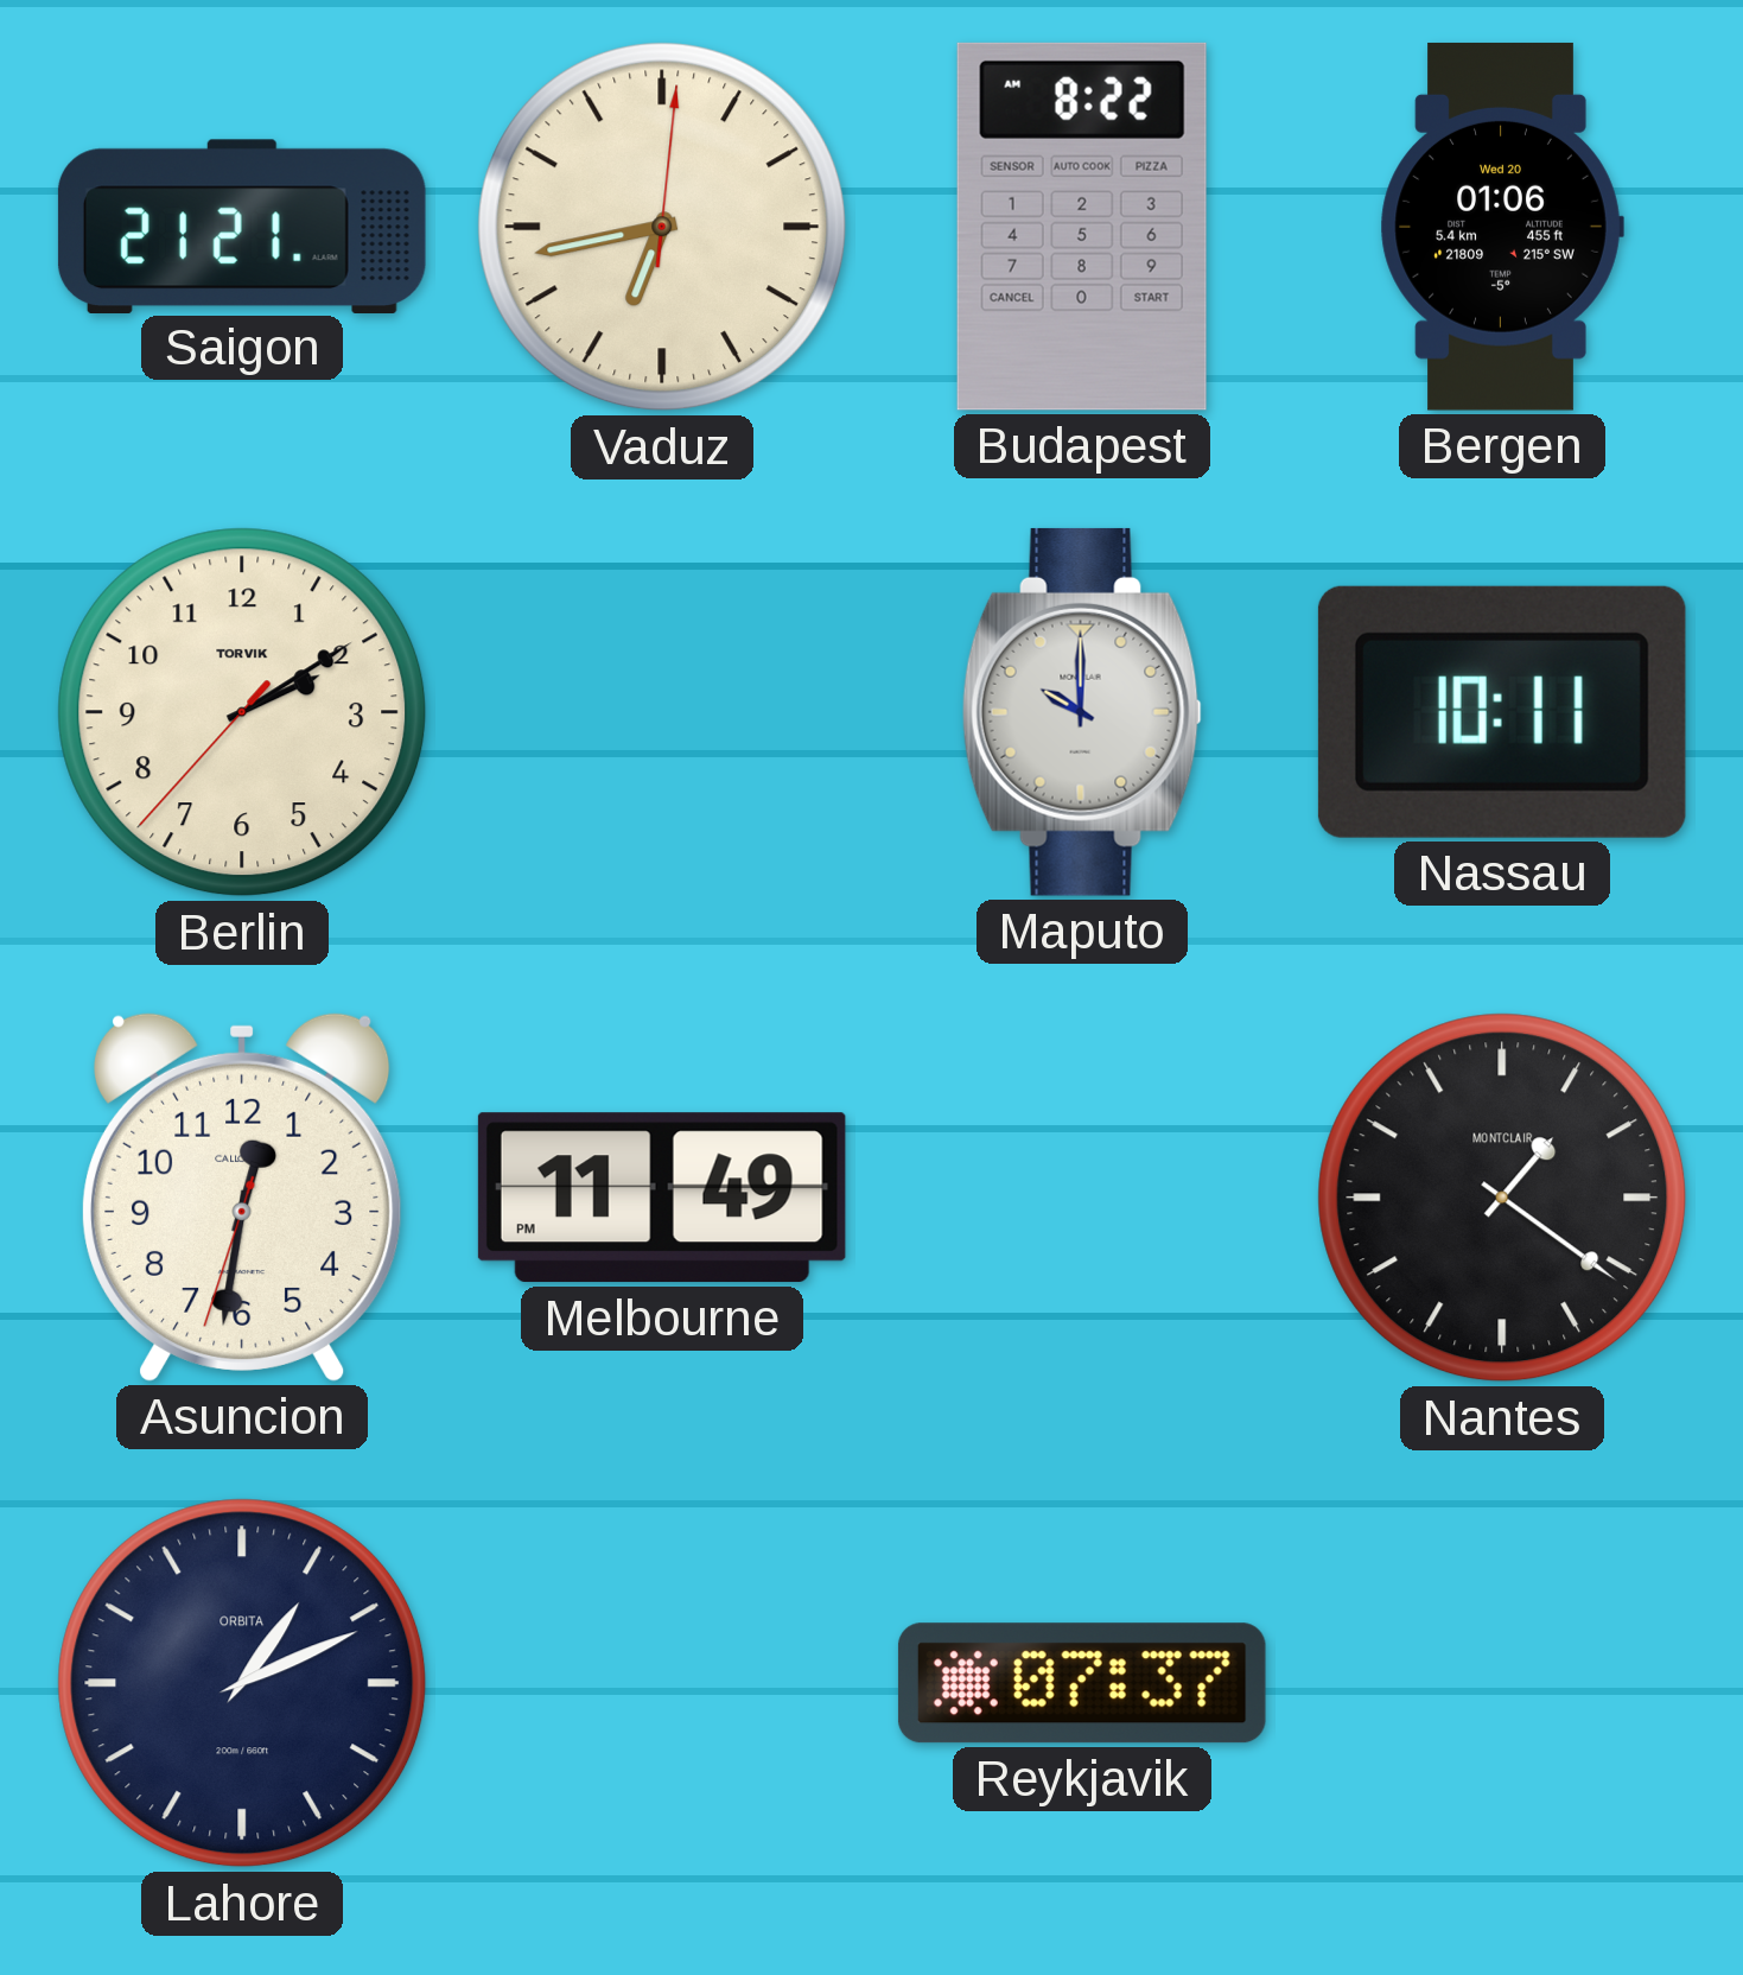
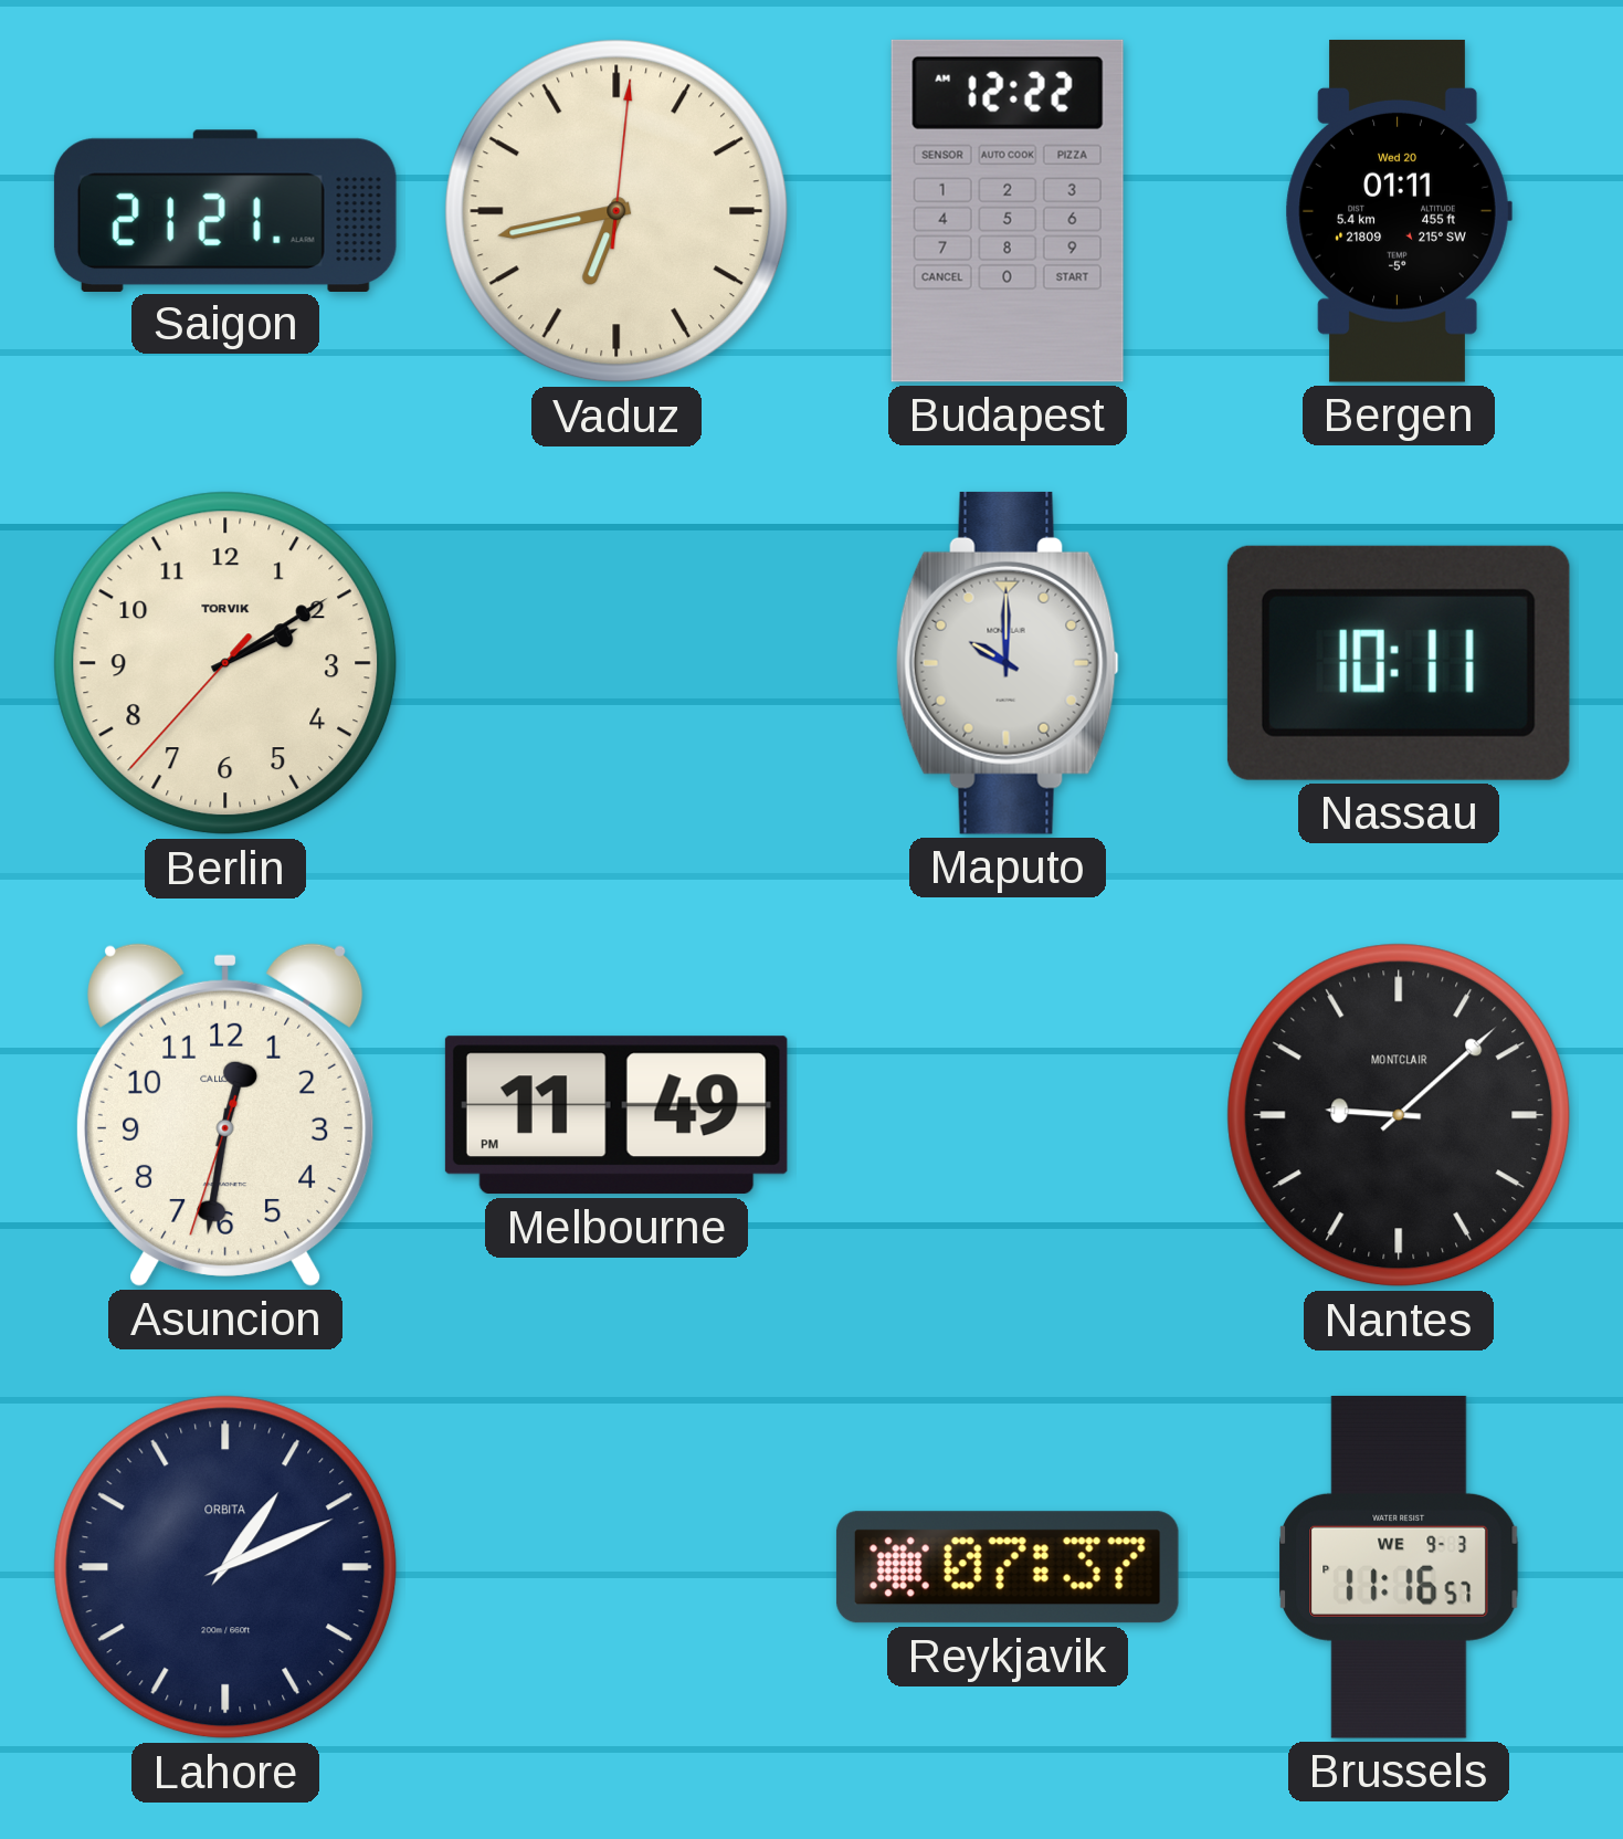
Budapest: 8:22 -> 12:22 (1008, 211)
Bergen: 01:06 -> 01:11 (1399, 211)
Nantes: 1:21 -> 9:08 (1399, 1115)
Brussels: none -> 11:16 (1399, 1567)
